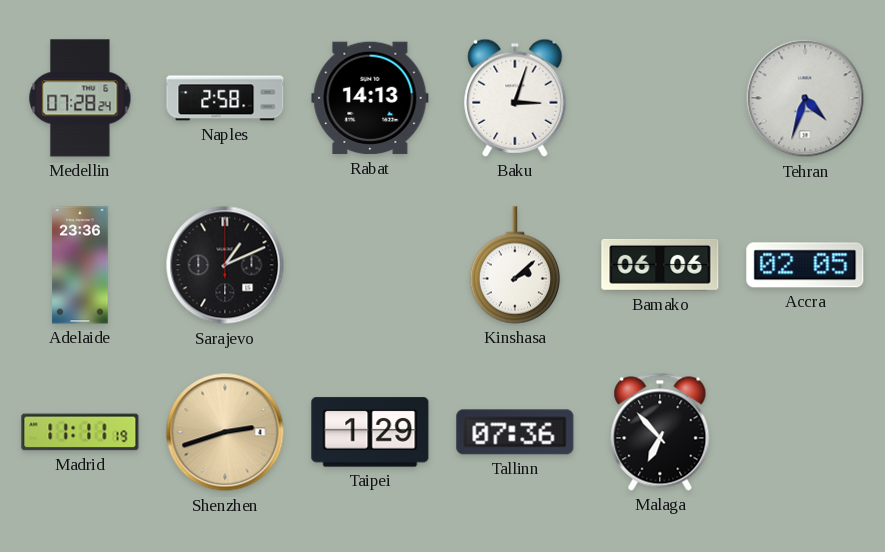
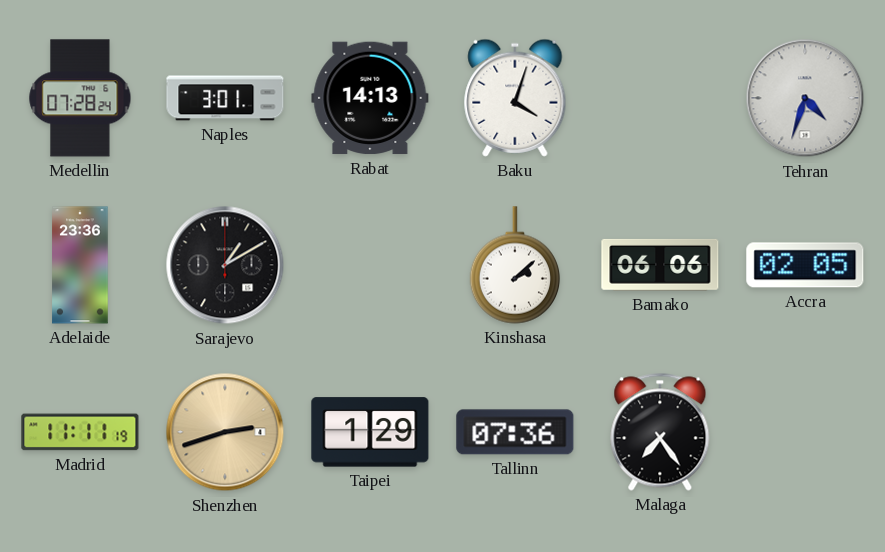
Naples: 2:58 -> 3:01 (225, 98)
Baku: 3:03 -> 4:03 (515, 98)
Sarajevo: 1:11 -> 1:10 (225, 265)
Malaga: 6:53 -> 7:24 (660, 432)
